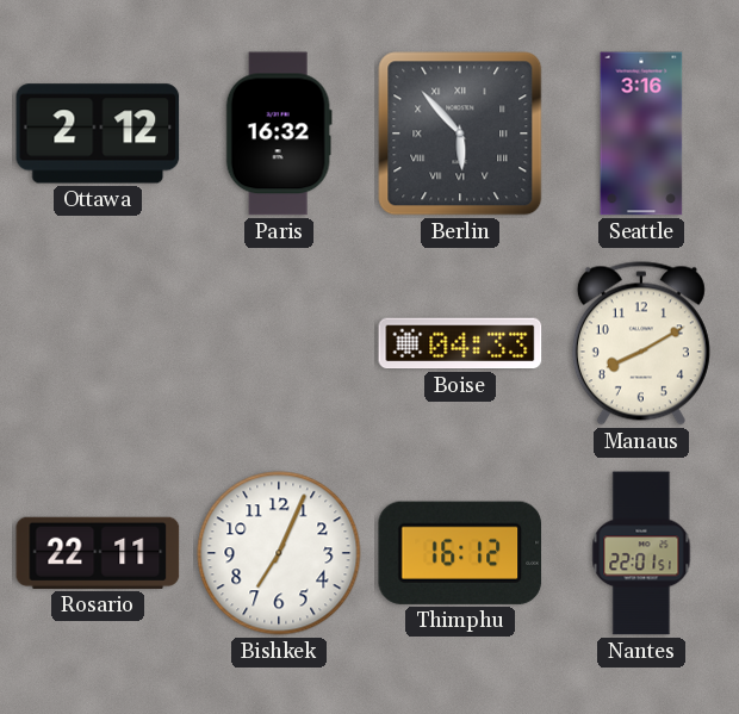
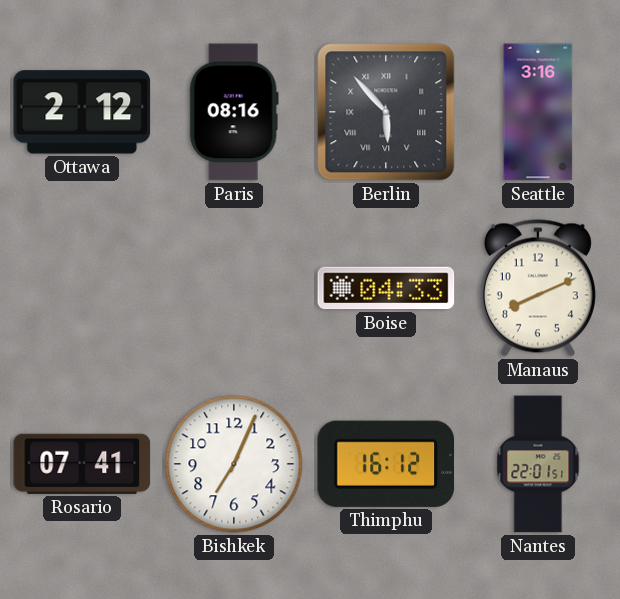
Paris: 16:32 -> 08:16 (234, 112)
Manaus: 8:10 -> 8:11 (538, 288)
Rosario: 22:11 -> 07:41 (82, 464)
